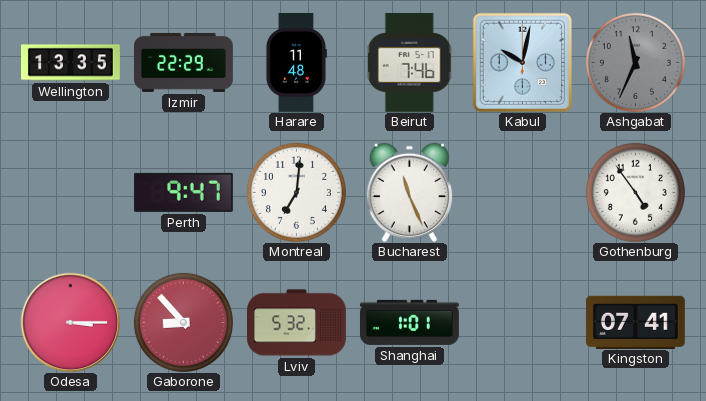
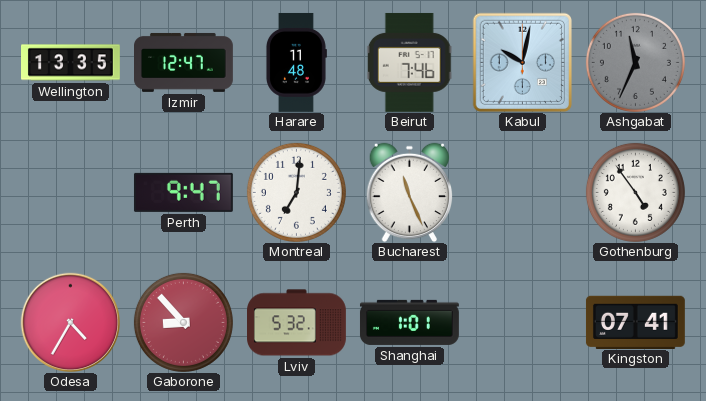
Izmir: 22:29 -> 12:47 (184, 62)
Odesa: 3:15 -> 4:35 (70, 322)
